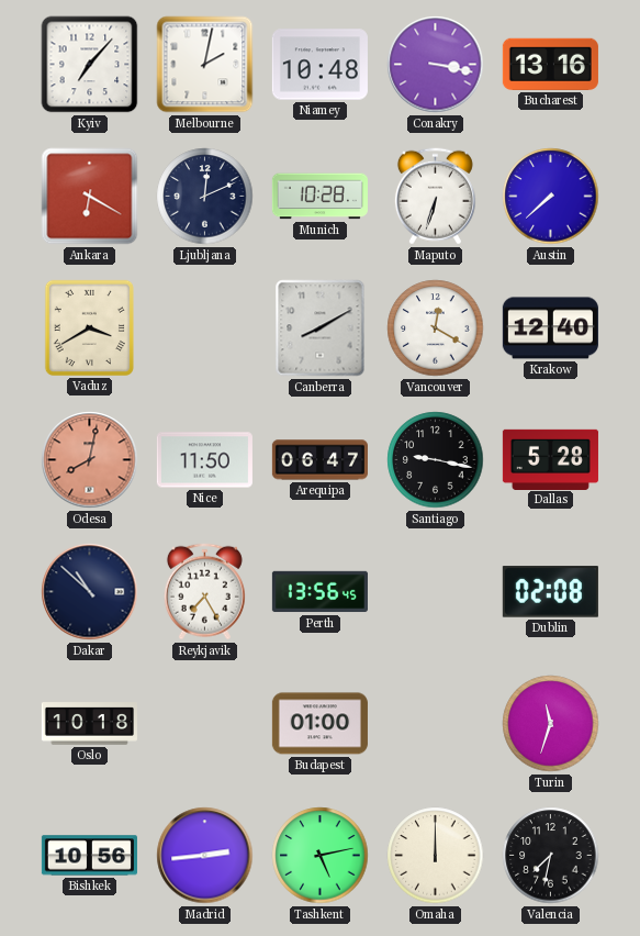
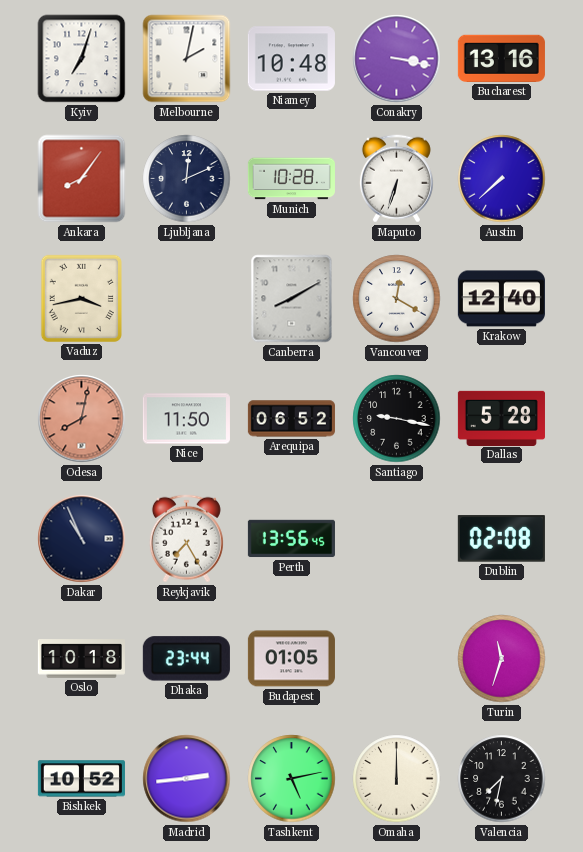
Kyiv: 7:07 -> 7:03 (82, 59)
Ankara: 6:20 -> 8:06 (82, 179)
Vaduz: 3:40 -> 3:43 (81, 298)
Arequipa: 06:47 -> 06:52 (291, 419)
Dakar: 10:52 -> 10:56 (82, 539)
Dhaka: none -> 23:44 (186, 659)
Budapest: 01:00 -> 01:05 (291, 659)
Bishkek: 10:56 -> 10:52 (81, 779)
